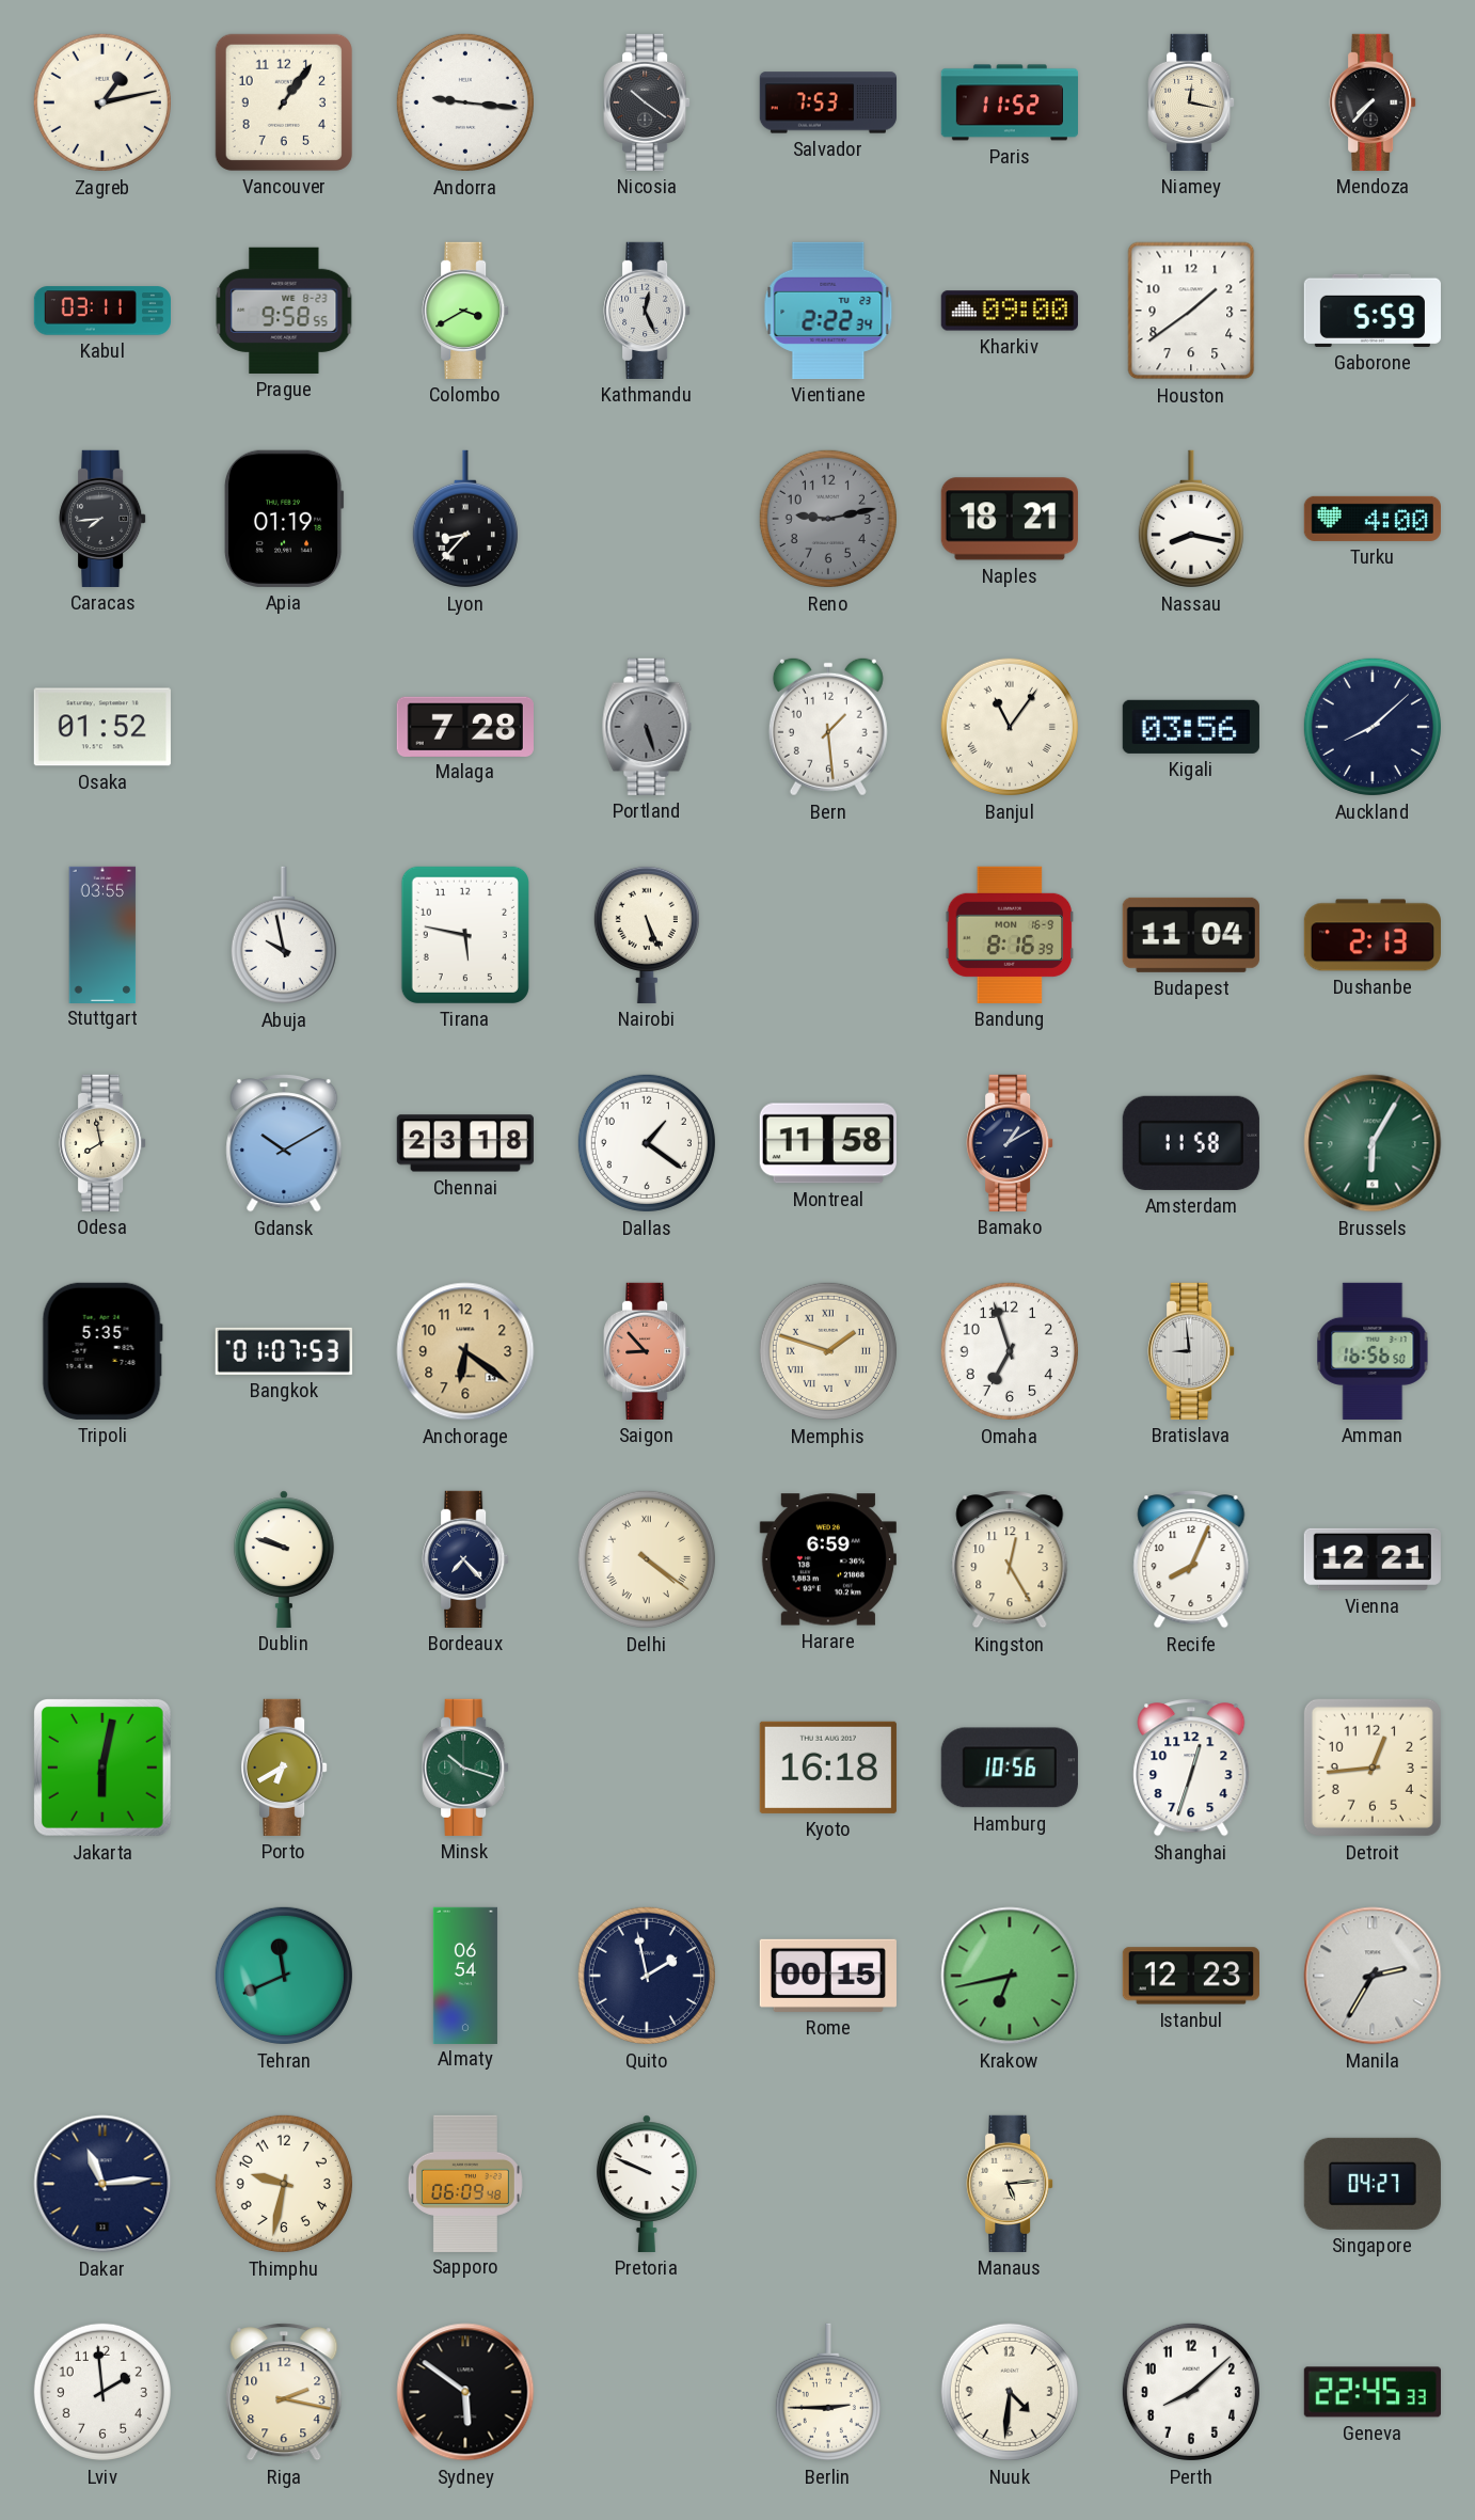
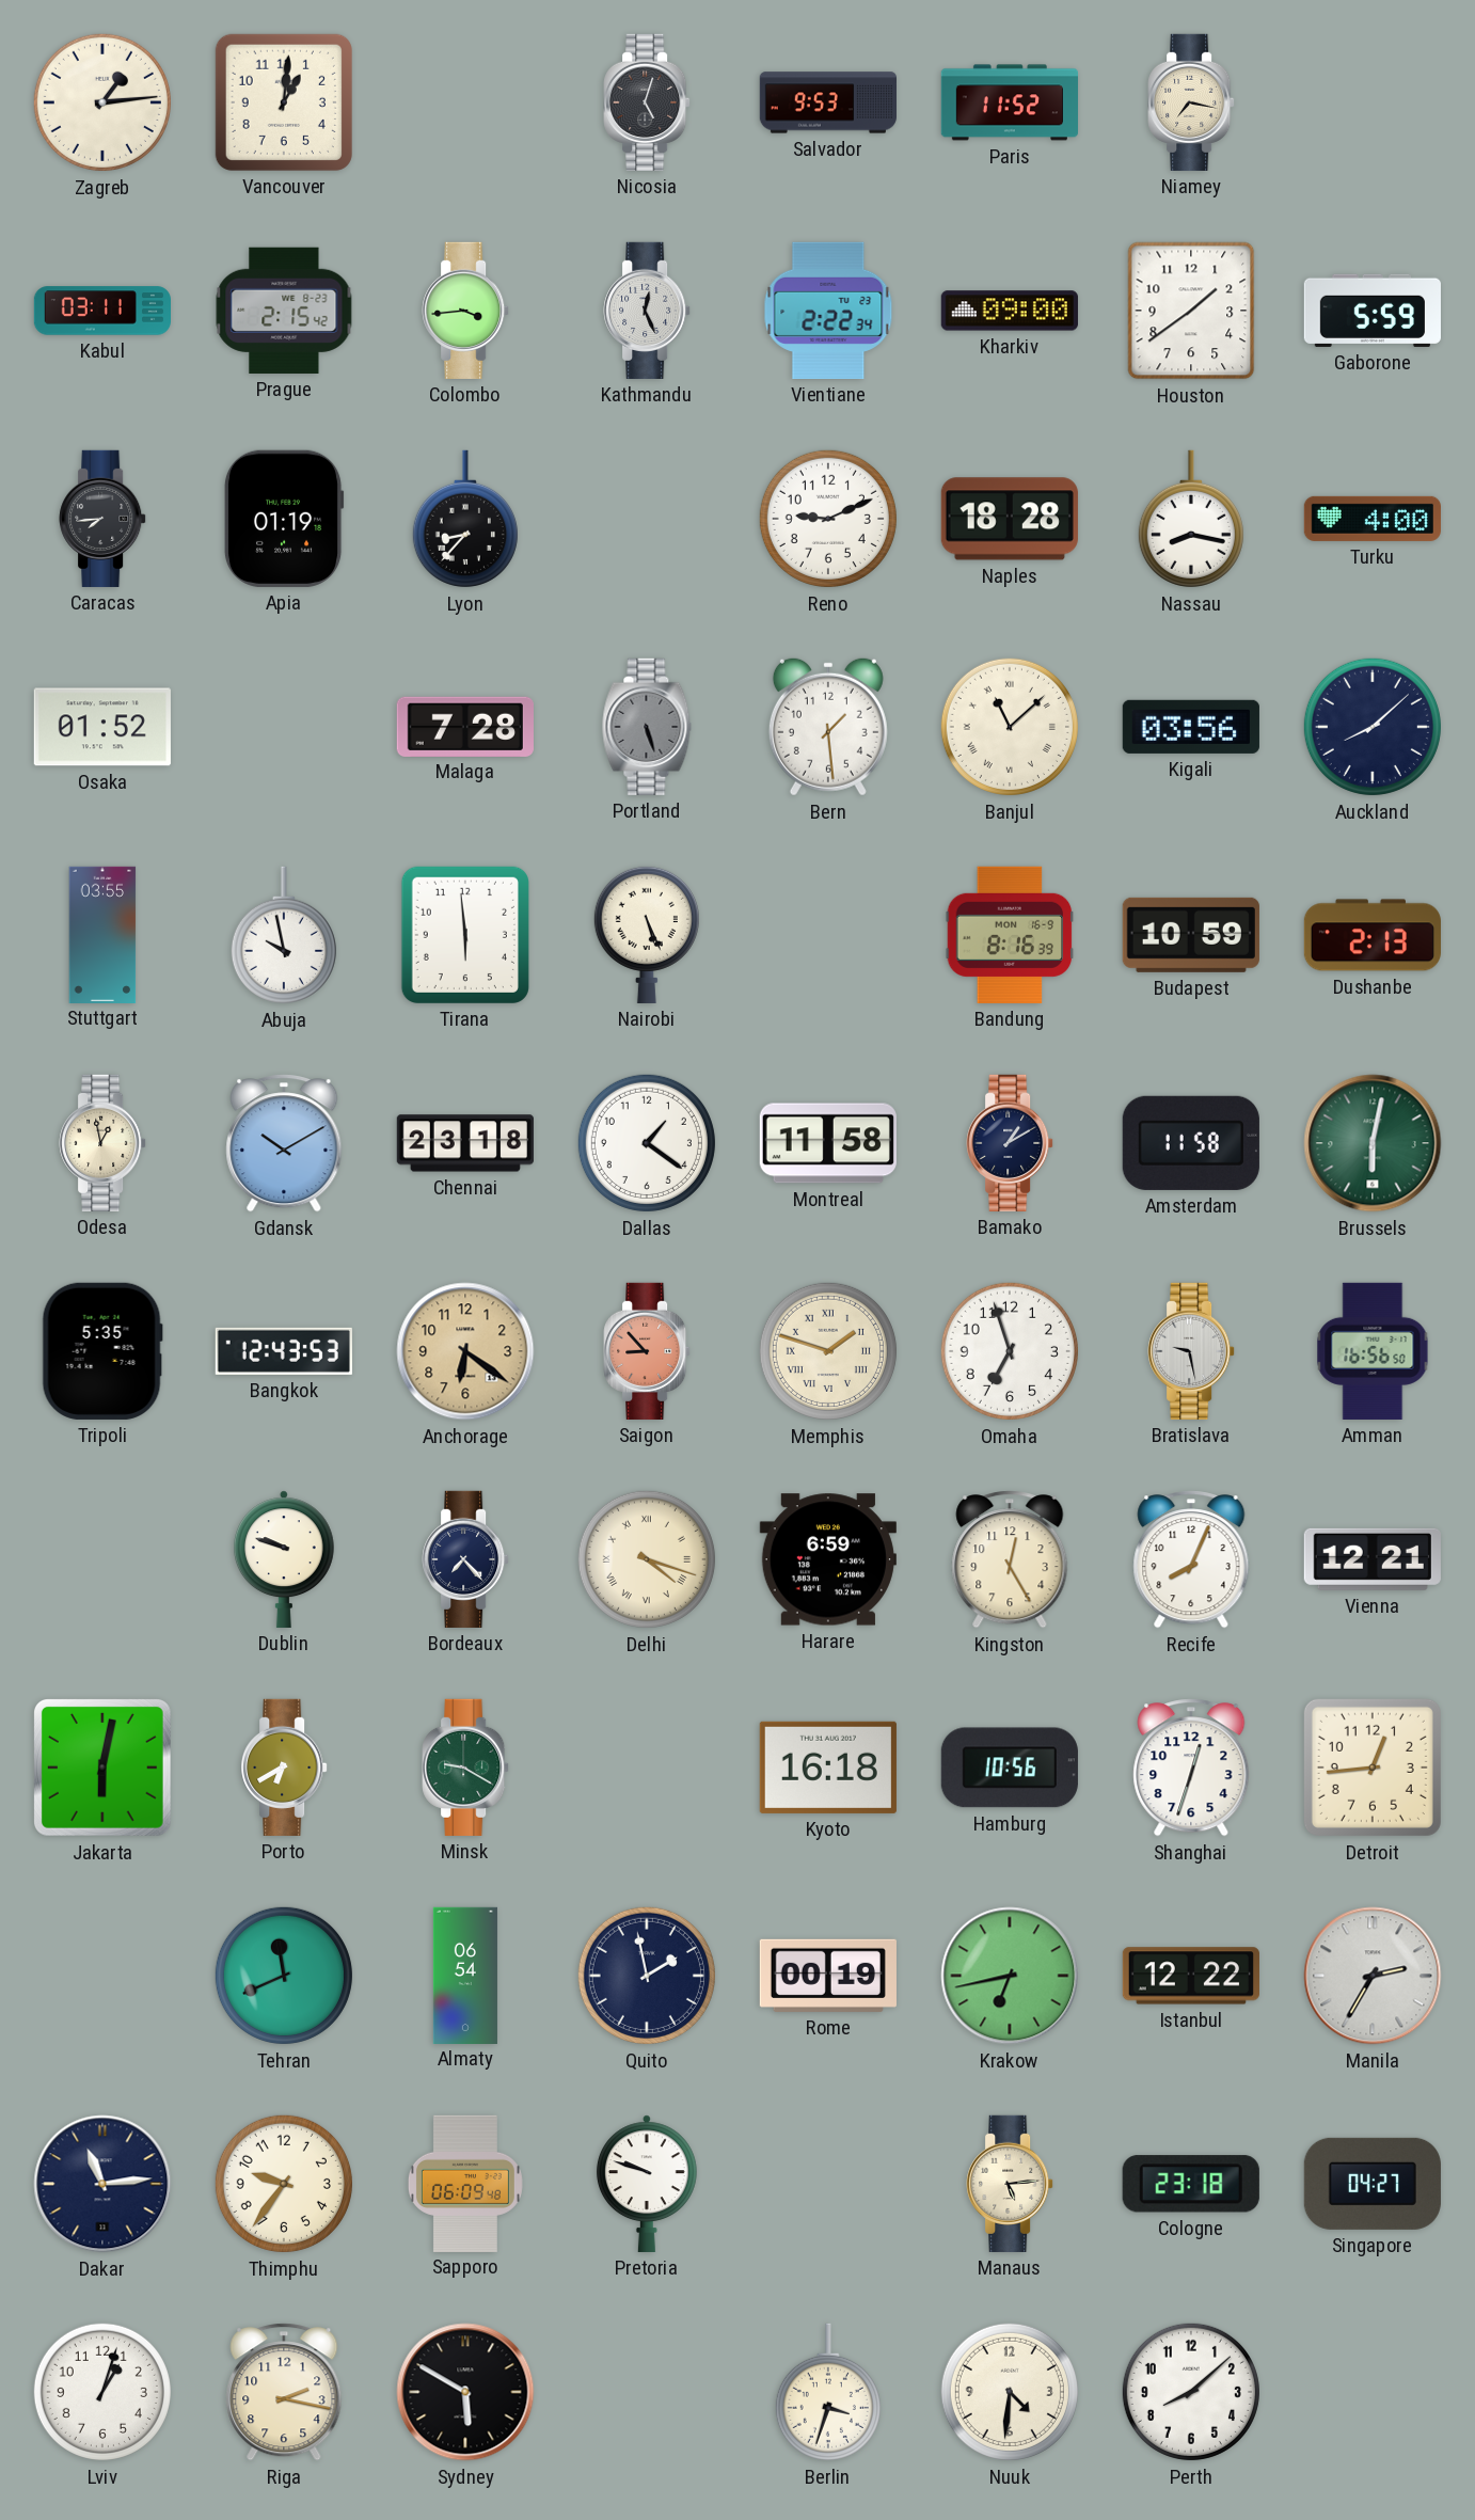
Zagreb: 1:13 -> 1:14 (102, 102)
Vancouver: 1:06 -> 1:01 (284, 102)
Andorra: 9:16 -> none (465, 102)
Nicosia: 10:21 -> 5:03 (647, 102)
Salvador: 7:53 -> 9:53 (827, 102)
Niamey: 12:17 -> 7:17 (1191, 102)
Mendoza: 7:37 -> none (1373, 102)
Prague: 9:58 -> 2:15 (284, 311)
Colombo: 3:40 -> 3:44 (465, 311)
Reno: 9:13 -> 9:11 (828, 519)
Reno dial: grey -> white (828, 519)
Naples: 18:21 -> 18:28 (1010, 519)
Banjul: 11:06 -> 11:08 (1010, 727)
Tirana: 5:47 -> 5:59 (465, 935)
Budapest: 11:04 -> 10:59 (1191, 935)
Odesa: 7:58 -> 12:58 (102, 1143)
Brussels: 6:05 -> 6:02 (1373, 1143)
Bangkok: 01:07 -> 12:43 (284, 1351)
Bratislava: 8:59 -> 9:28 (1191, 1351)
Delhi: 4:21 -> 4:18 (647, 1559)
Minsk: 10:18 -> 9:20 (465, 1768)
Rome: 00:15 -> 00:19 (828, 1976)
Istanbul: 12:23 -> 12:22 (1191, 1976)
Thimphu: 9:32 -> 9:36 (284, 2184)
Pretoria: 9:49 -> 9:48 (647, 2184)
Cologne: none -> 23:18 (1191, 2184)
Lviv: 1:59 -> 1:03 (102, 2392)
Sydney: 5:51 -> 5:50 (465, 2392)
Berlin: 2:45 -> 3:33 (828, 2392)
Geneva: 22:45 -> none (1373, 2392)
